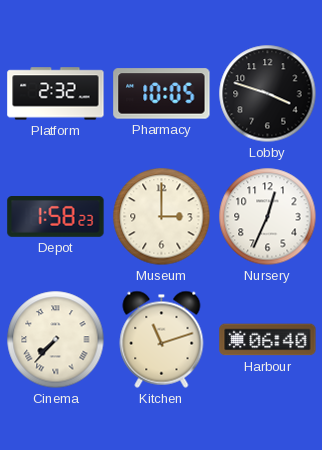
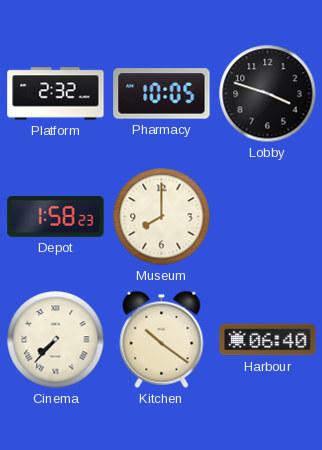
Museum: 3:00 -> 8:00 (162, 217)
Nursery: 12:34 -> none (268, 217)
Kitchen: 11:12 -> 10:21 (162, 339)
